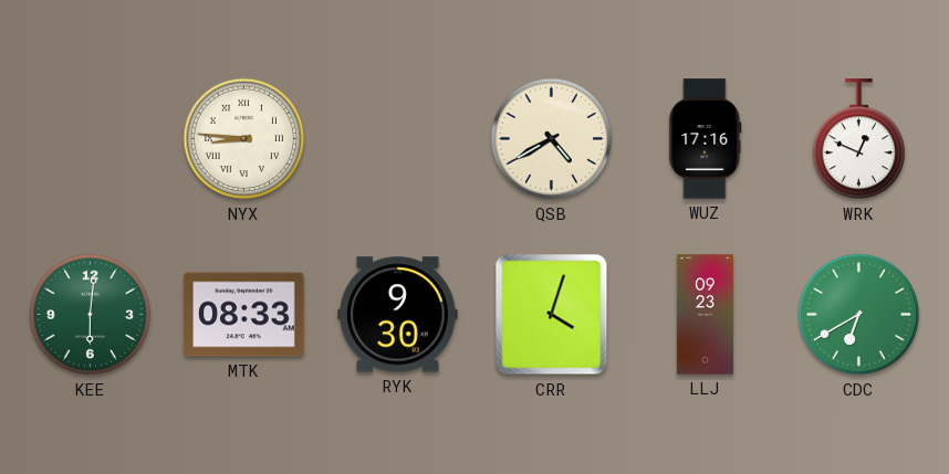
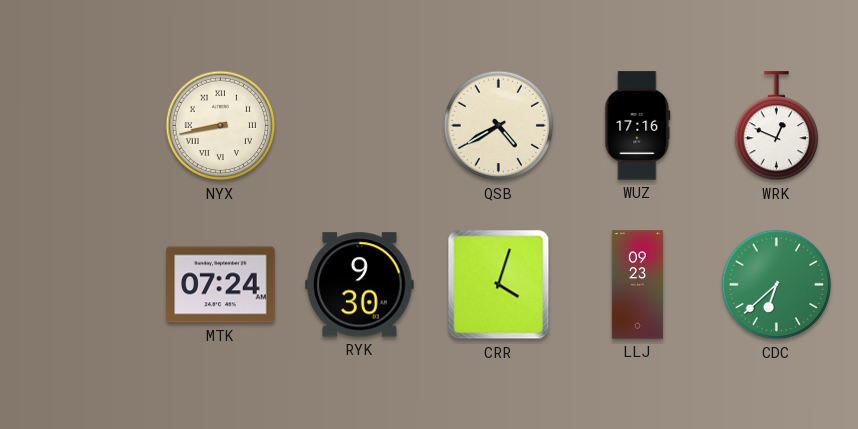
NYX: 8:46 -> 8:43 (221, 126)
KEE: 6:01 -> none (91, 315)
MTK: 08:33 -> 07:24 (221, 285)
CDC: 6:40 -> 6:38 (777, 285)
